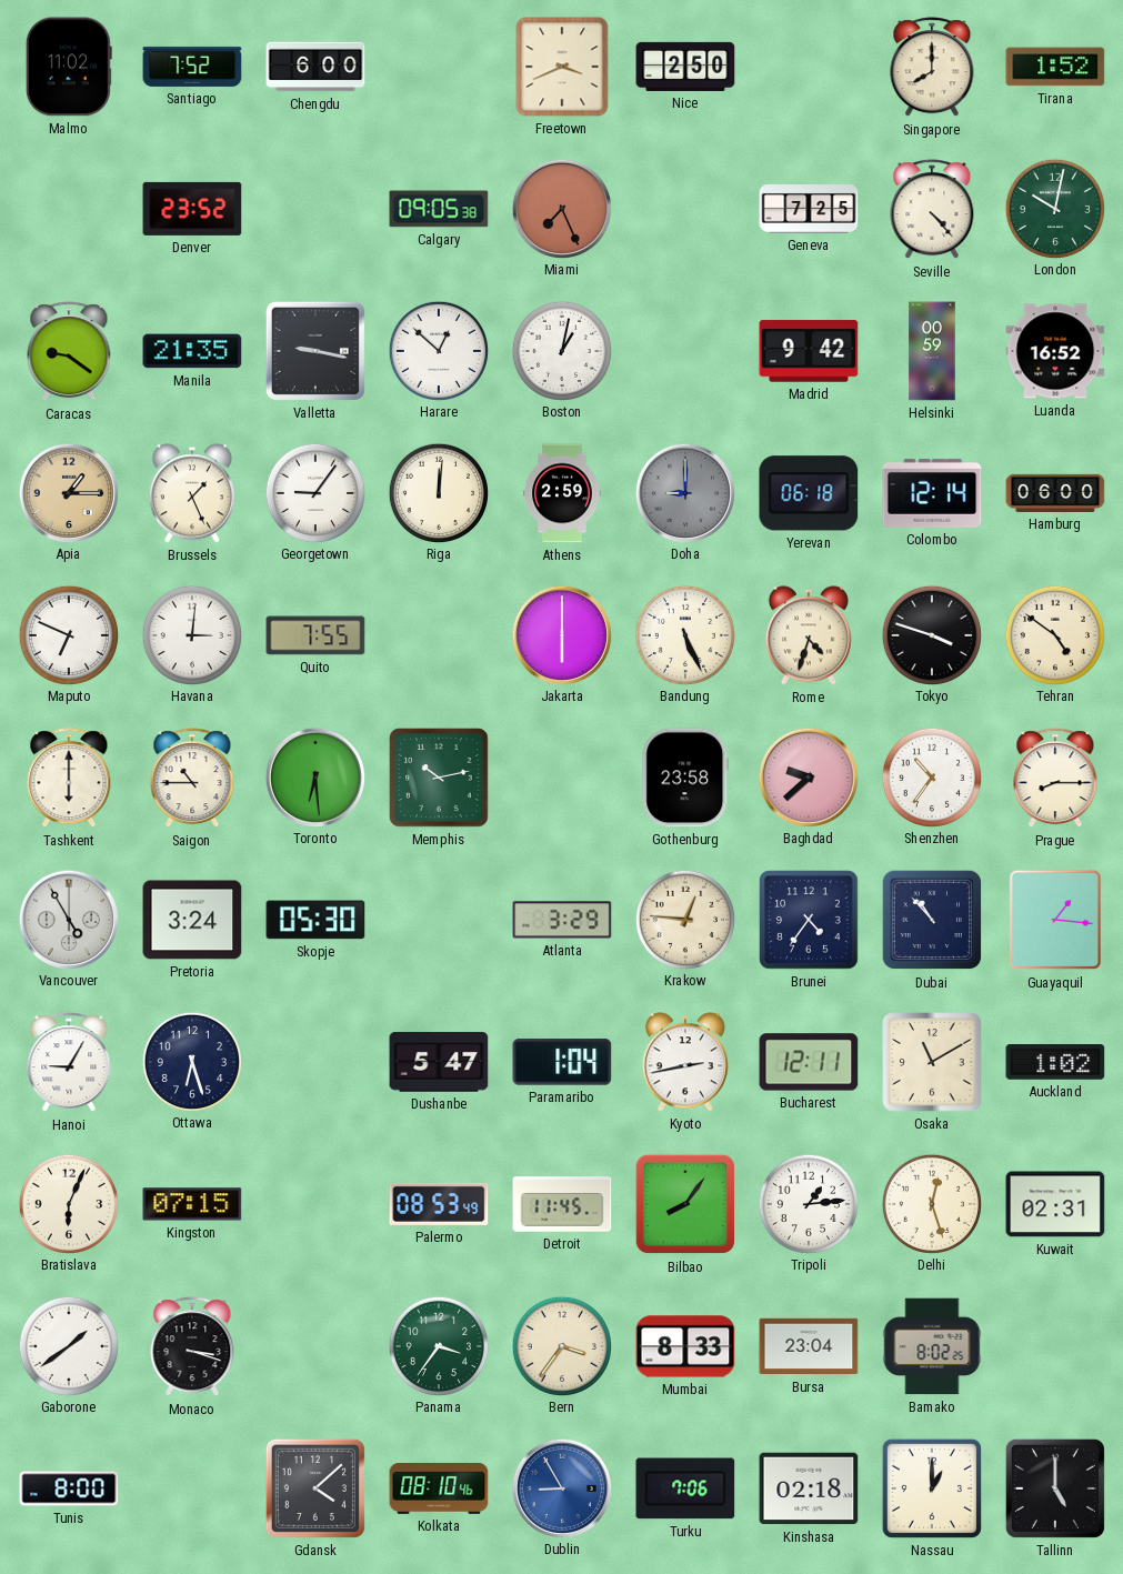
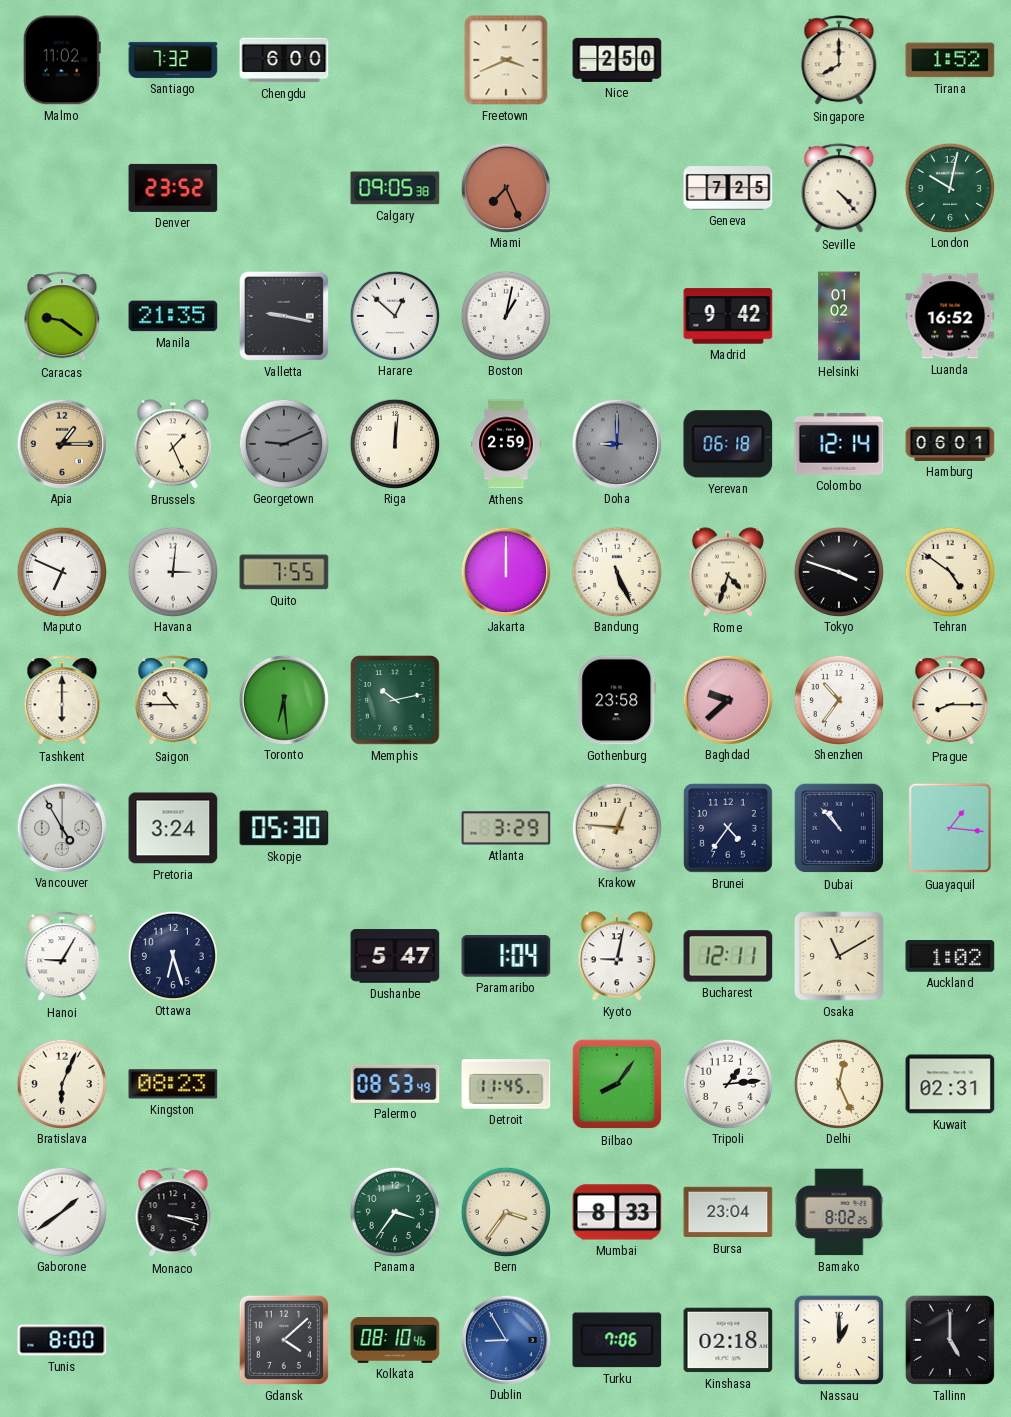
Santiago: 7:52 -> 7:32 (173, 60)
Helsinki: 00:59 -> 01:02 (839, 316)
Georgetown: 9:06 -> 9:11 (283, 443)
Georgetown dial: white -> grey (283, 443)
Hamburg: 06:00 -> 06:01 (950, 444)
Jakarta: 6:00 -> 12:00 (505, 571)
Kyoto: 2:43 -> 9:02 (617, 956)
Kingston: 07:15 -> 08:23 (173, 1084)
Delhi: 12:27 -> 12:26 (838, 1083)
